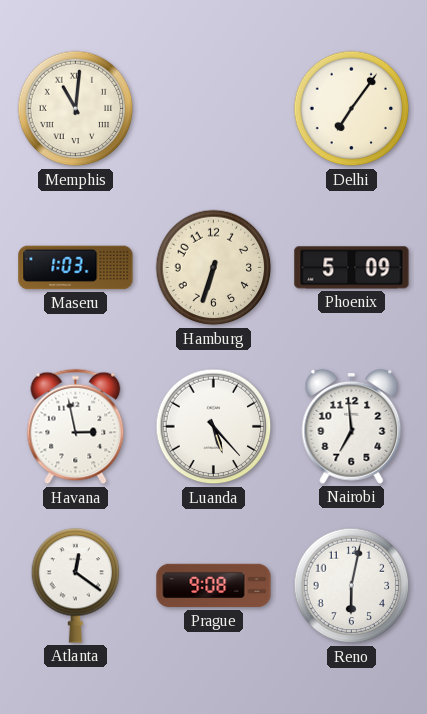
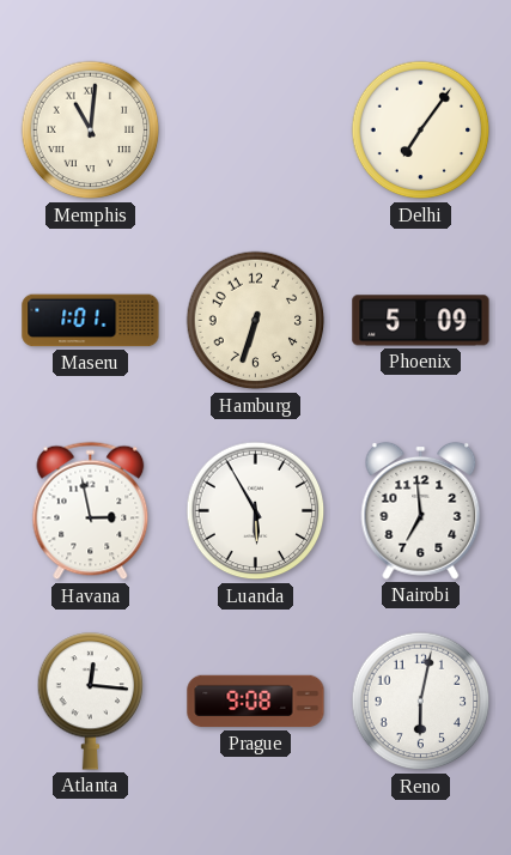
Maseru: 1:03 -> 1:01 (91, 321)
Luanda: 5:23 -> 5:55 (256, 511)
Atlanta: 12:21 -> 12:16 (91, 702)
